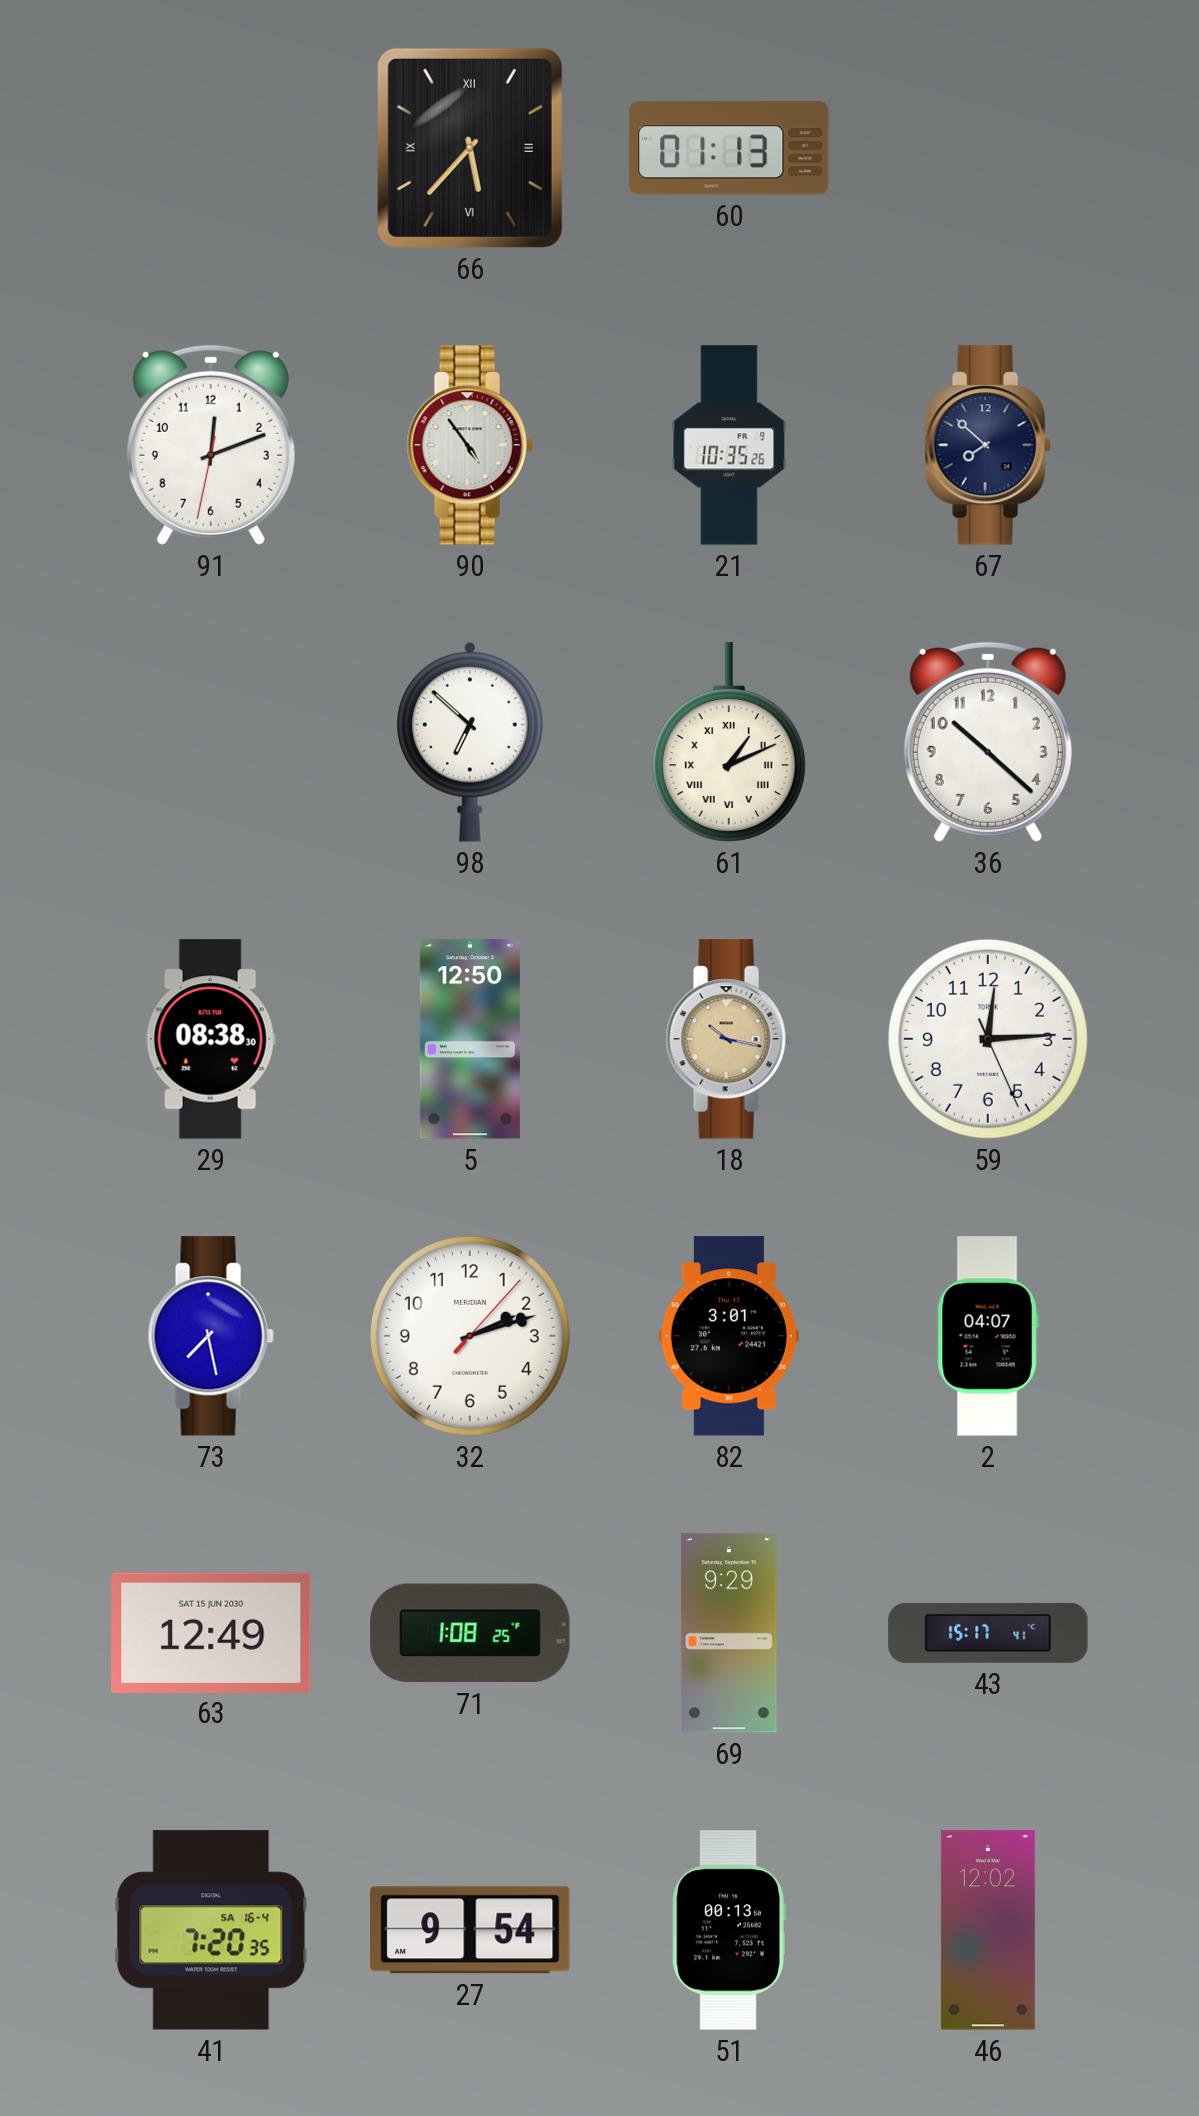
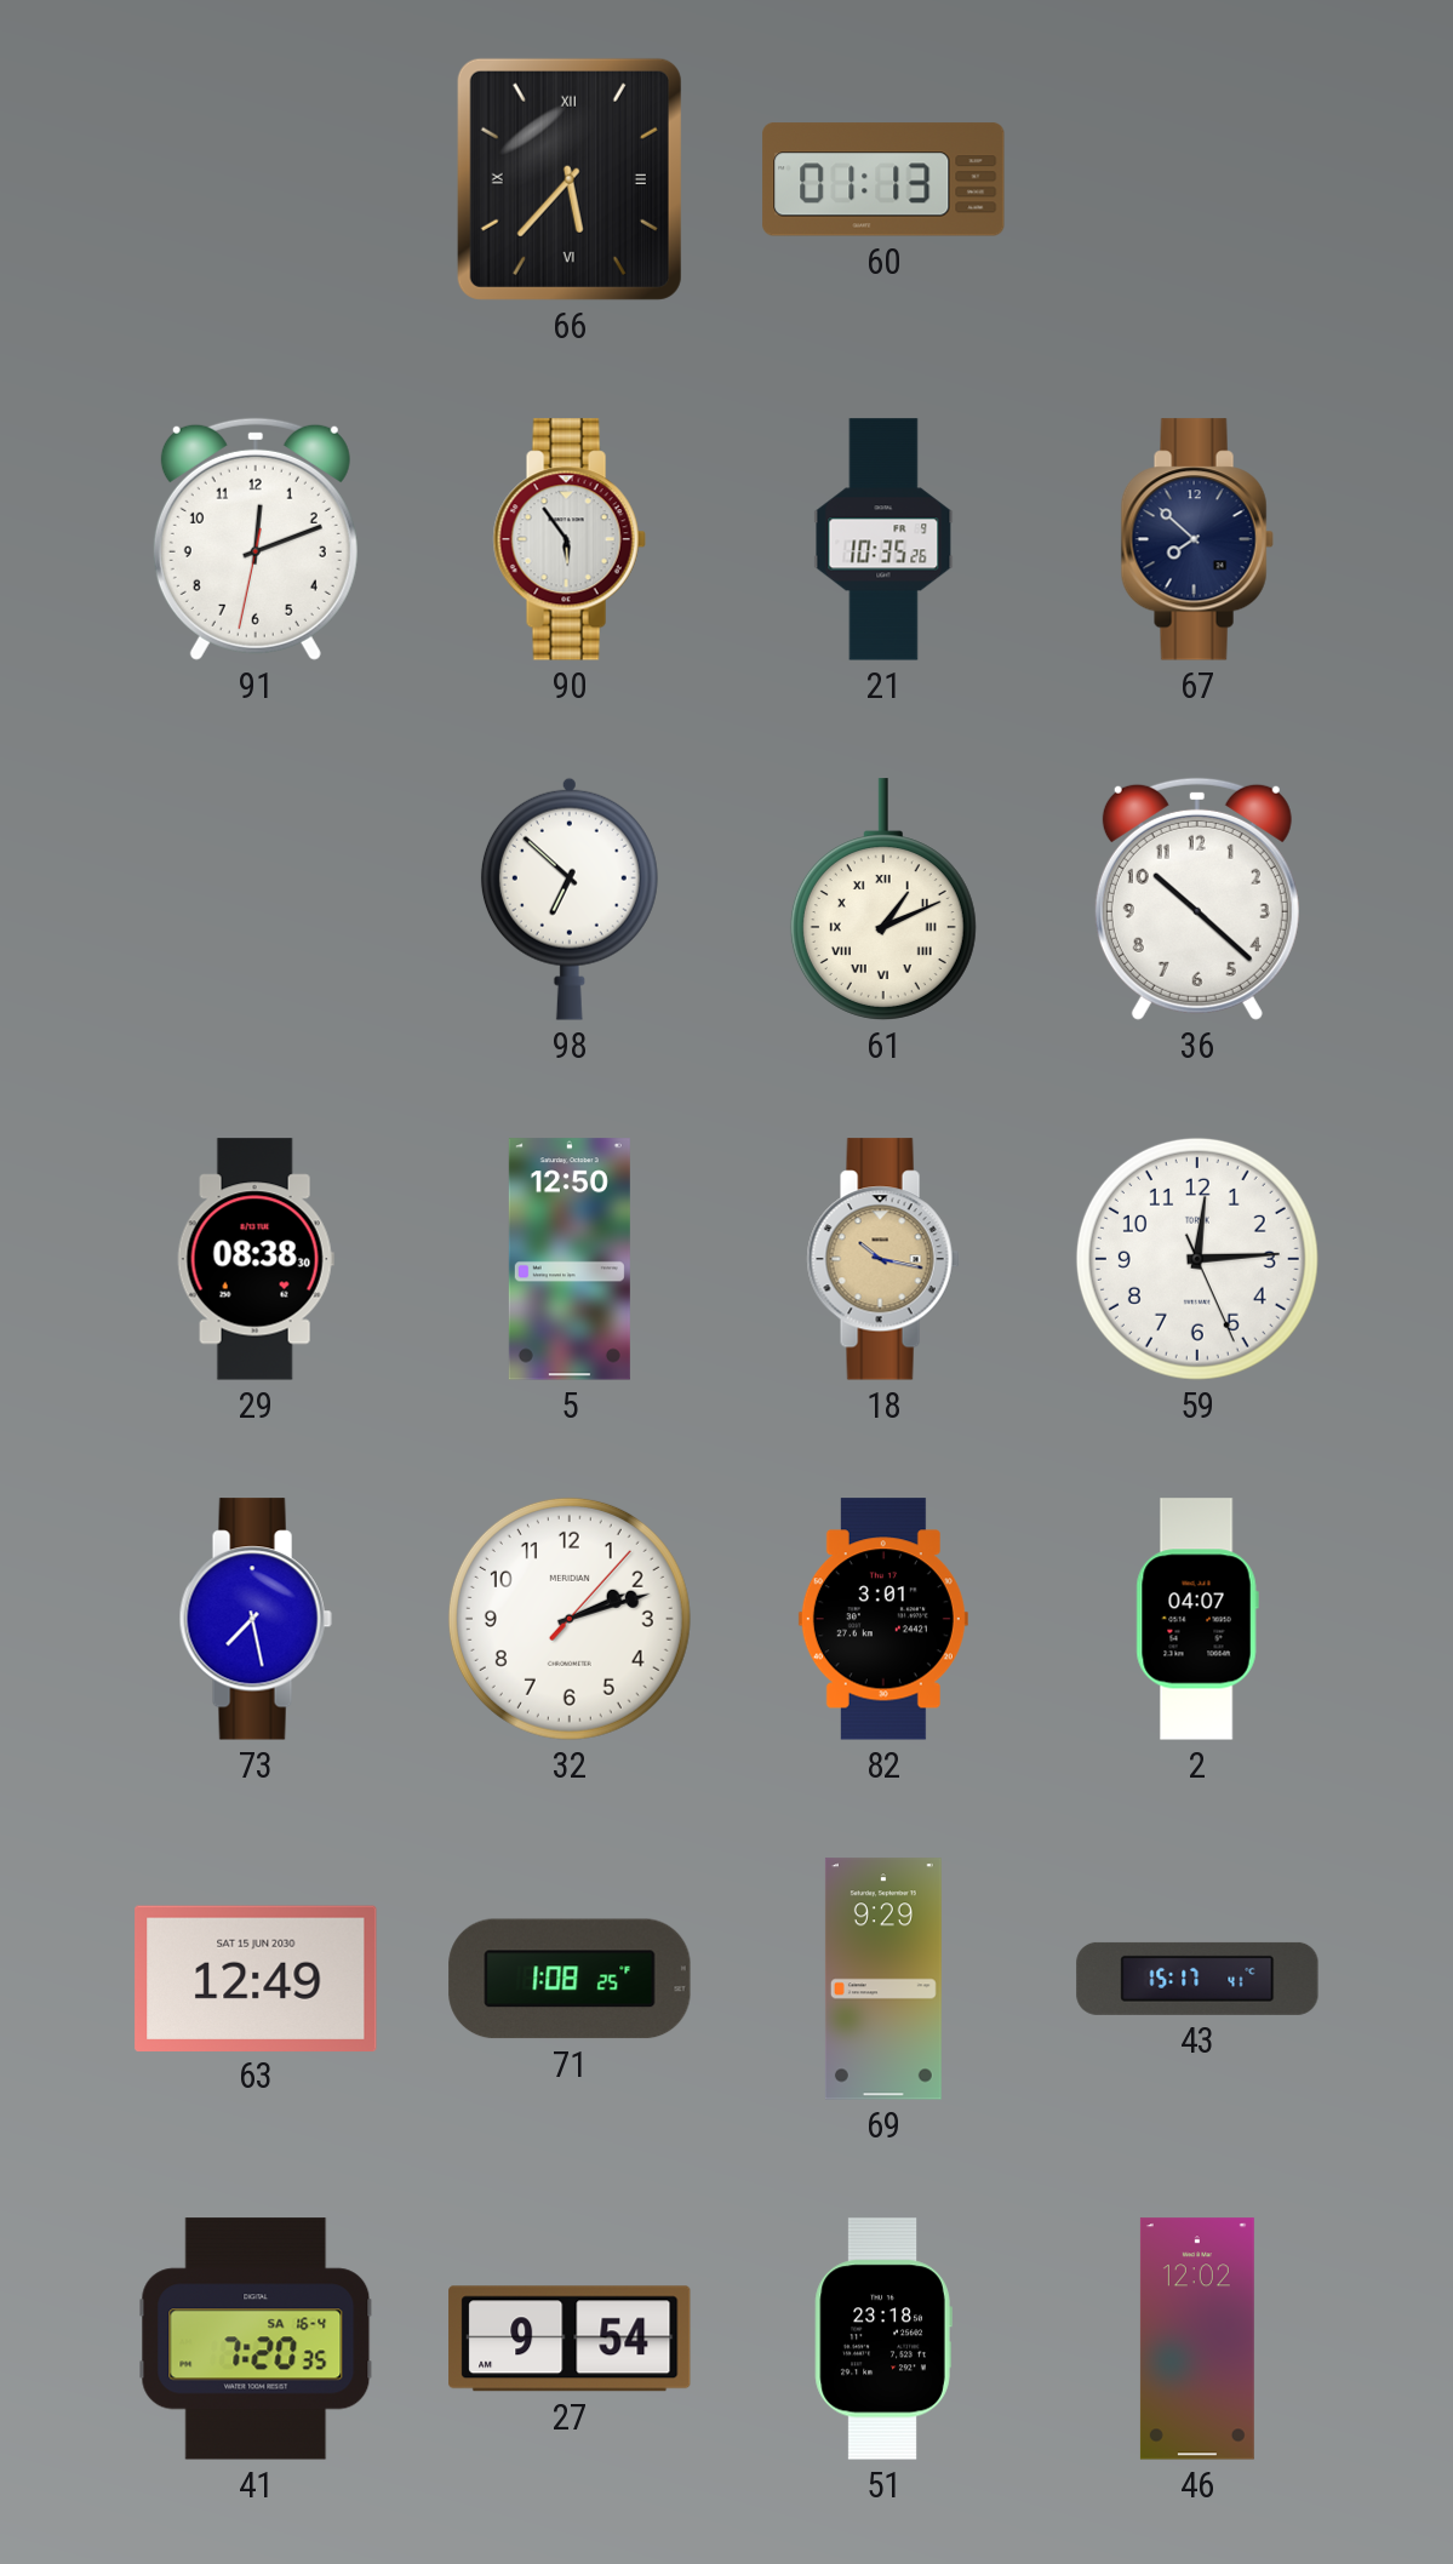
90: 4:54 -> 5:54 (570, 539)
51: 00:13 -> 23:18 (883, 2339)
